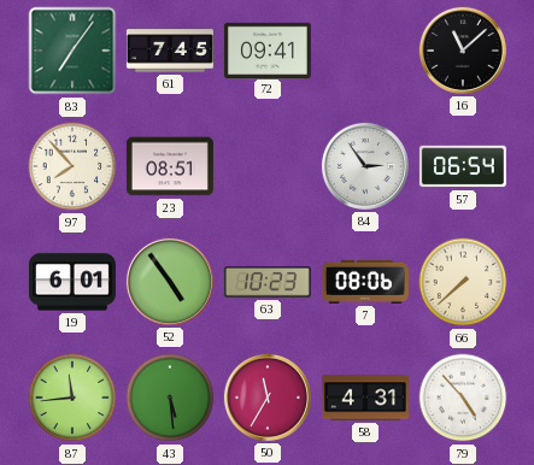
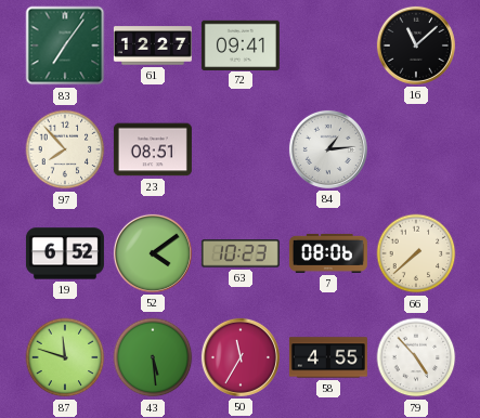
61: 7:45 -> 12:27 (153, 45)
84: 2:54 -> 1:14 (328, 149)
57: 06:54 -> none (463, 166)
19: 6:01 -> 6:52 (65, 253)
52: 4:54 -> 4:09 (153, 253)
87: 11:44 -> 11:48 (65, 357)
58: 4:31 -> 4:55 (328, 357)
